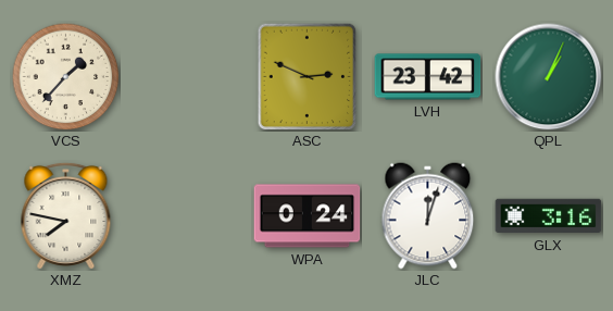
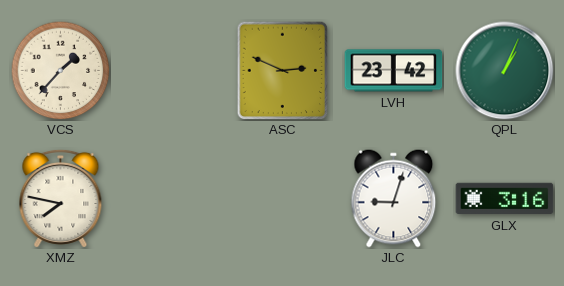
WPA: 0:24 -> none (308, 216)
JLC: 12:03 -> 9:03 (394, 199)
